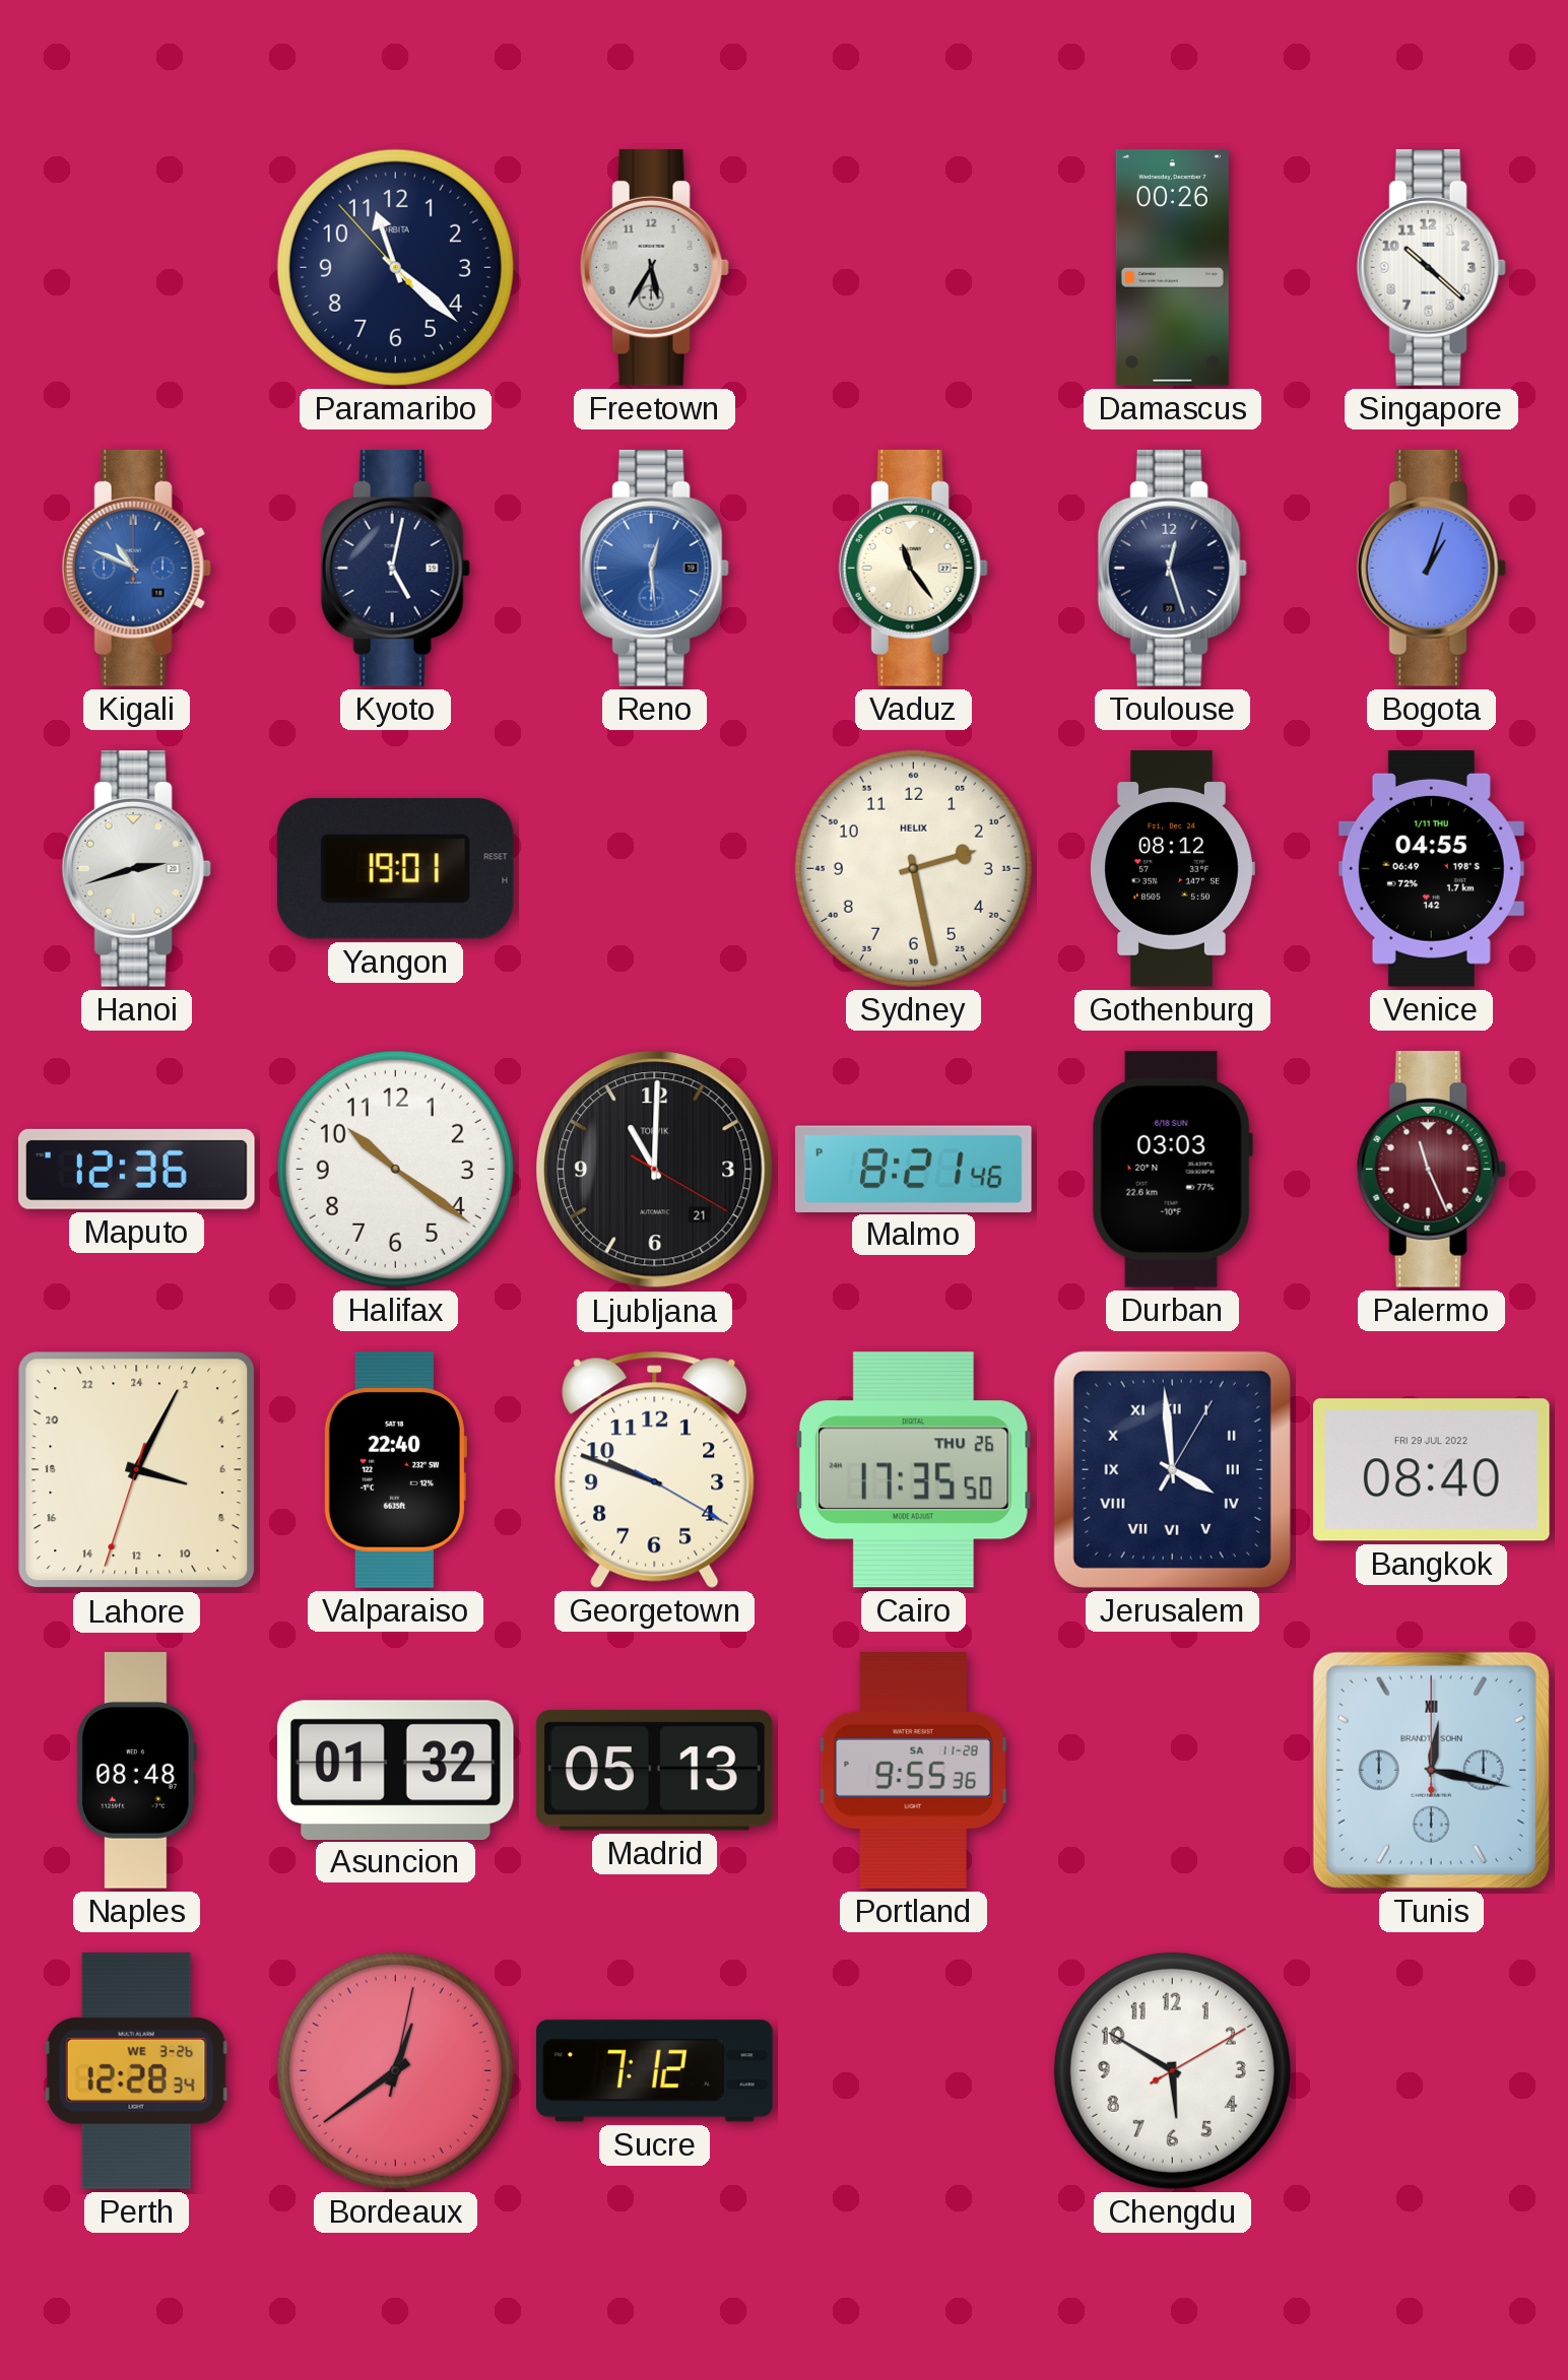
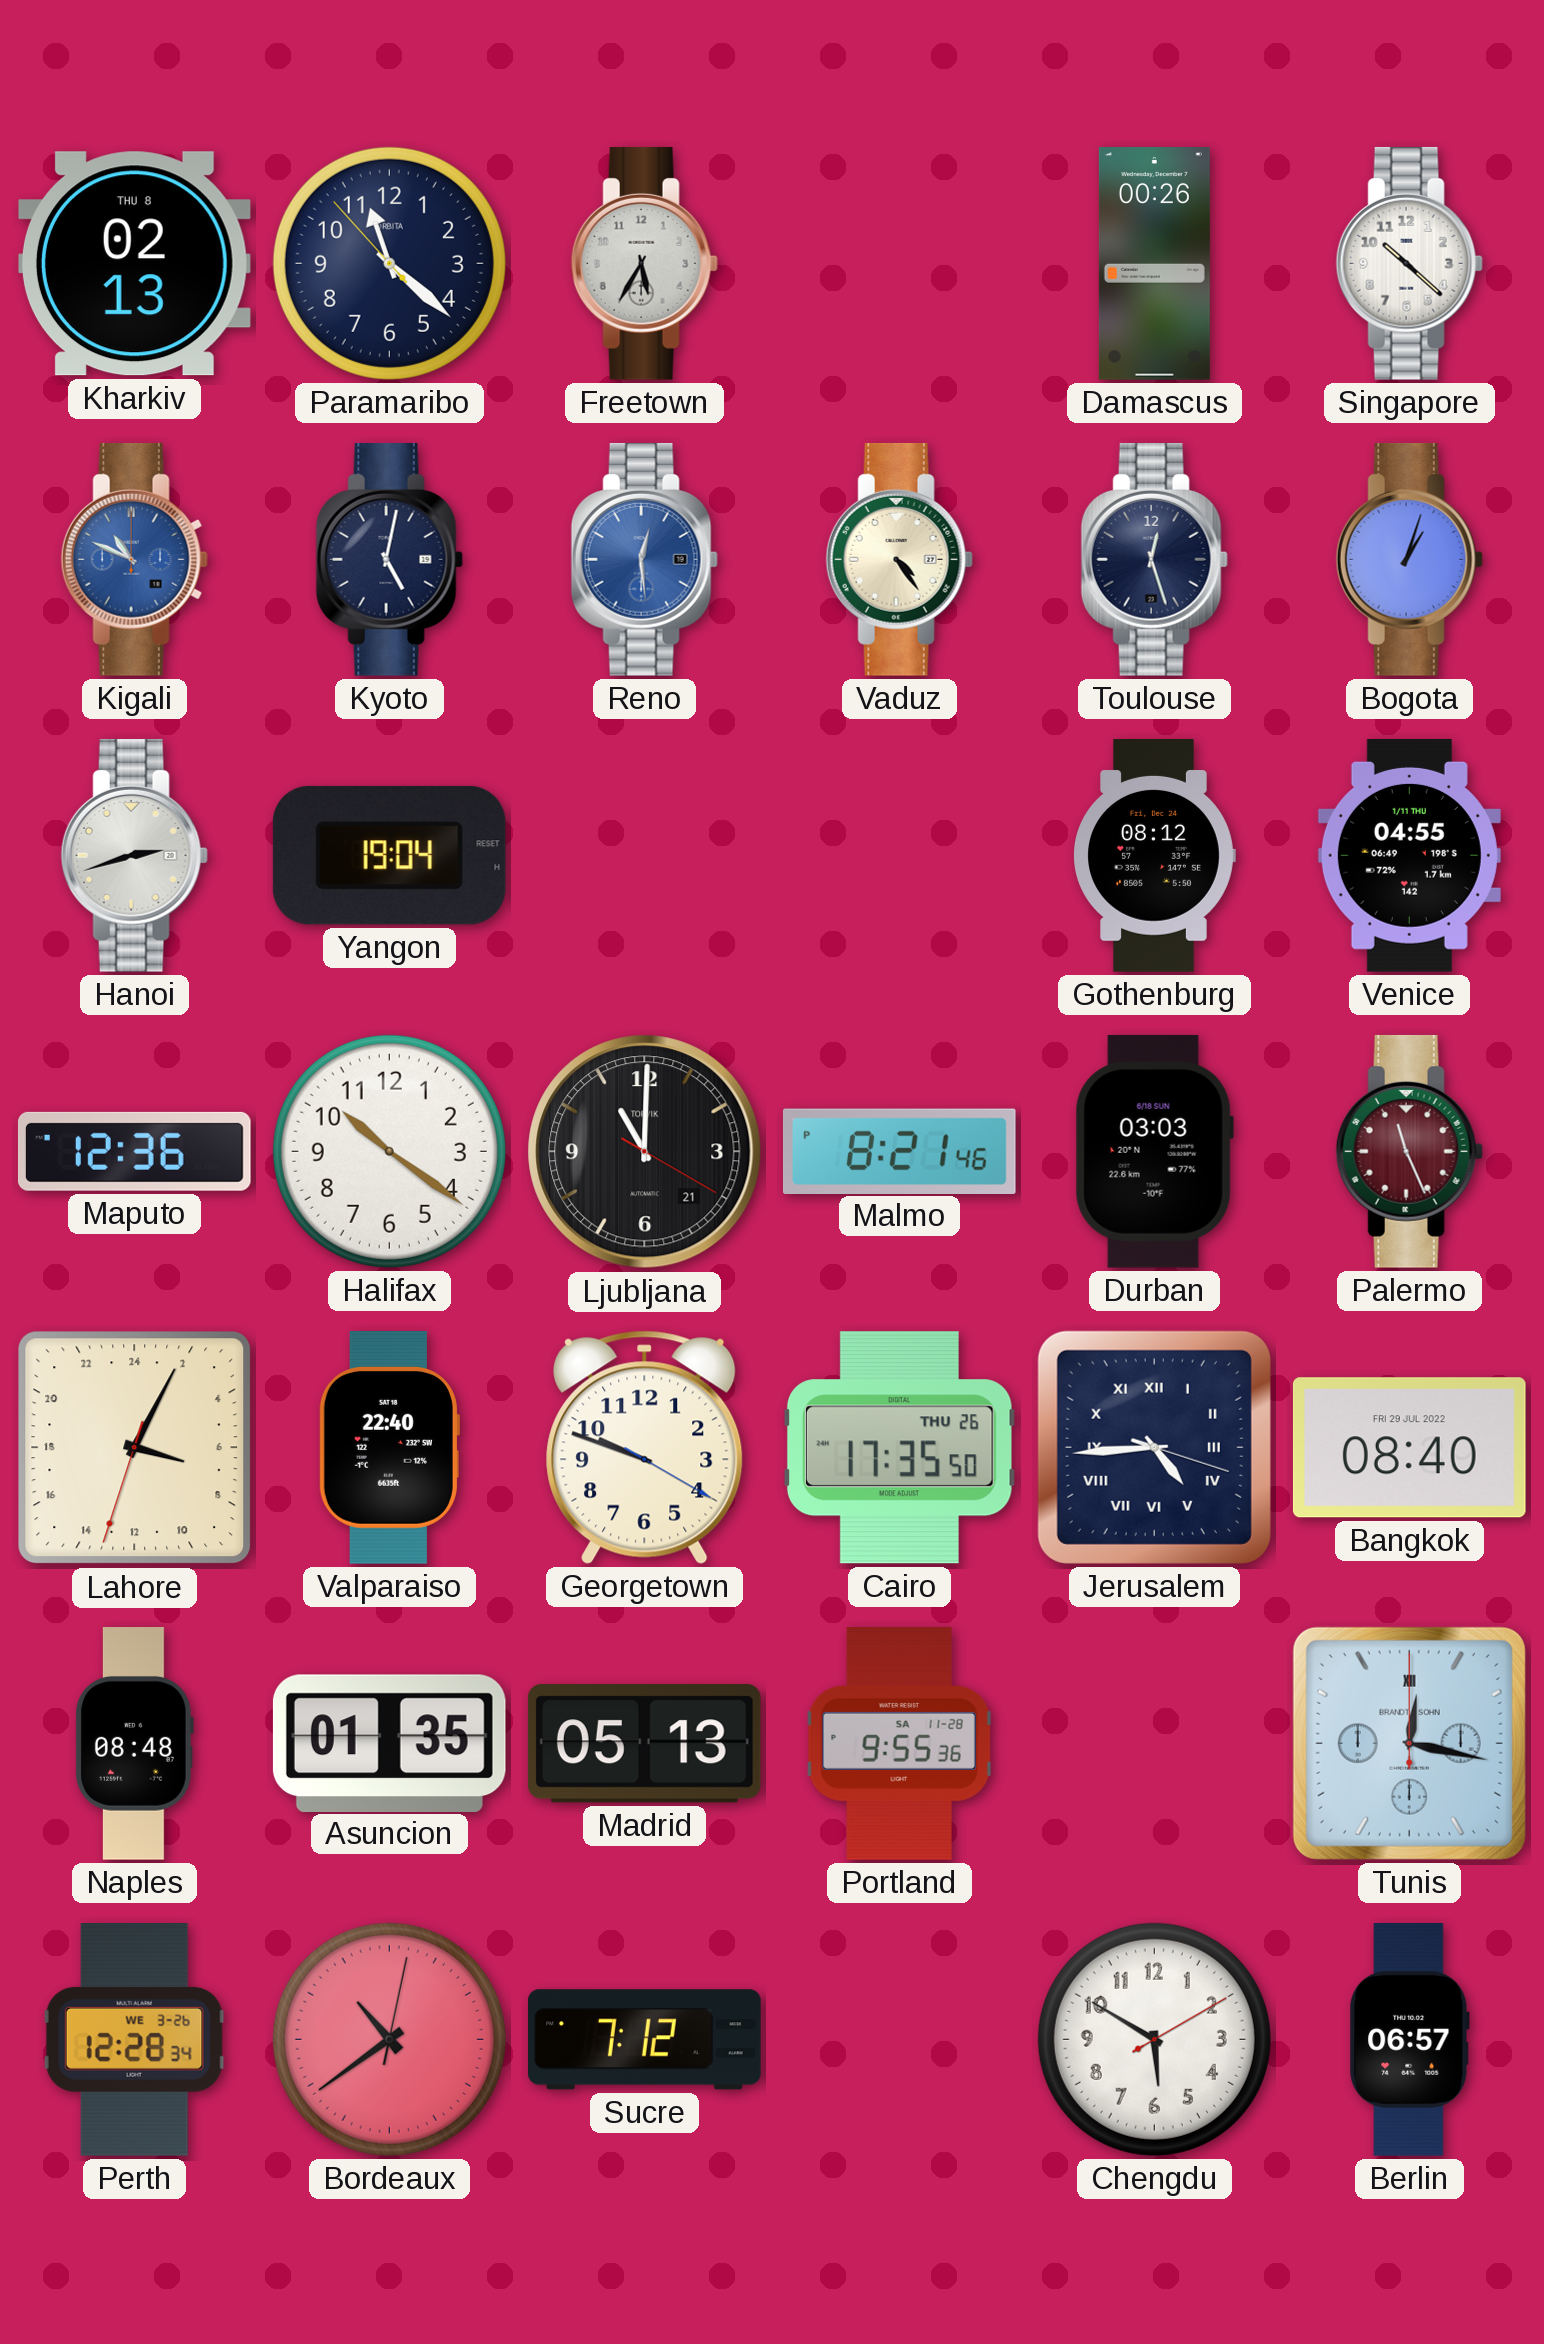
Kharkiv: none -> 02:13 (134, 264)
Vaduz: 11:24 -> 4:24 (899, 559)
Yangon: 19:01 -> 19:04 (389, 855)
Sydney: 2:28 -> none (913, 868)
Jerusalem: 3:59 -> 4:44 (1154, 1447)
Asuncion: 01:32 -> 01:35 (389, 1743)
Bordeaux: 12:39 -> 10:39 (389, 2039)
Berlin: none -> 06:57 (1410, 2040)
